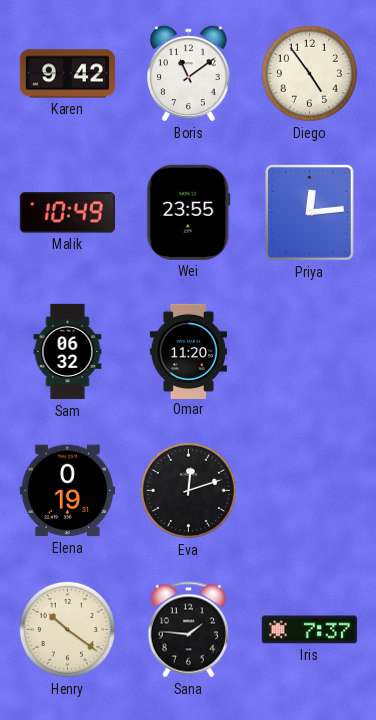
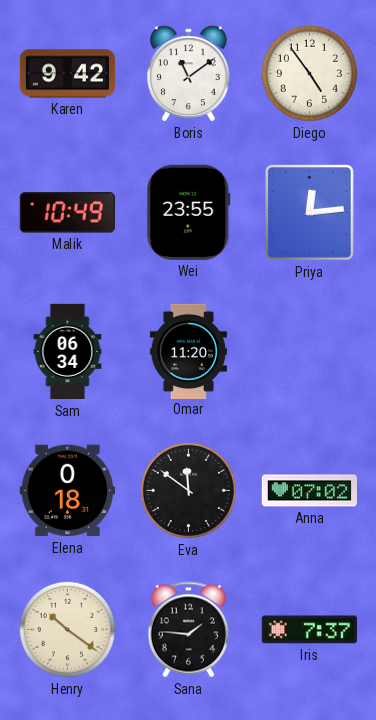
Sam: 06:32 -> 06:34 (68, 352)
Elena: 0:19 -> 0:18 (67, 491)
Eva: 12:12 -> 11:51 (188, 490)
Anna: none -> 07:02 (309, 491)
